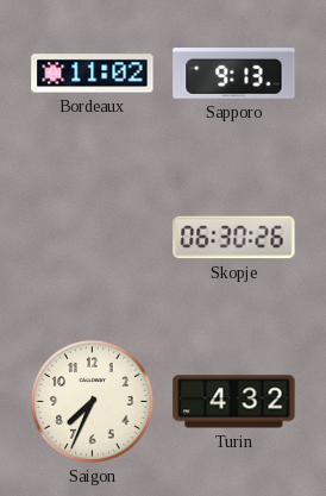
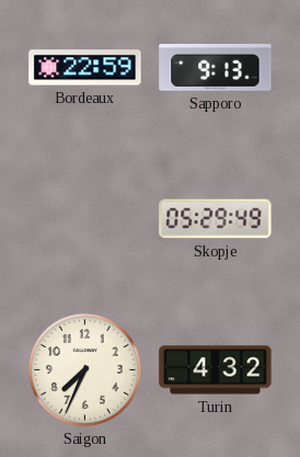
Bordeaux: 11:02 -> 22:59 (85, 68)
Skopje: 06:30 -> 05:29 (216, 219)
